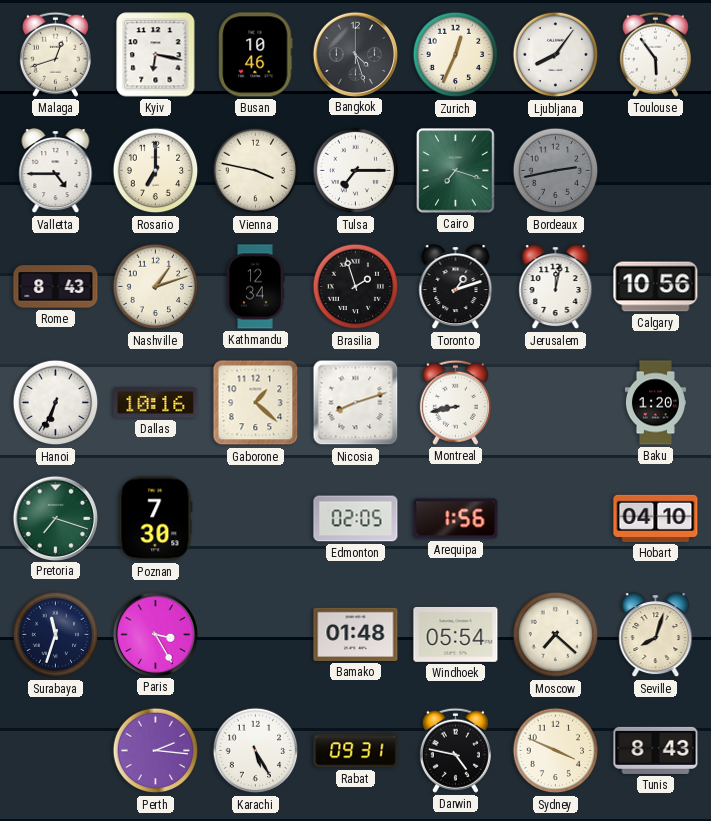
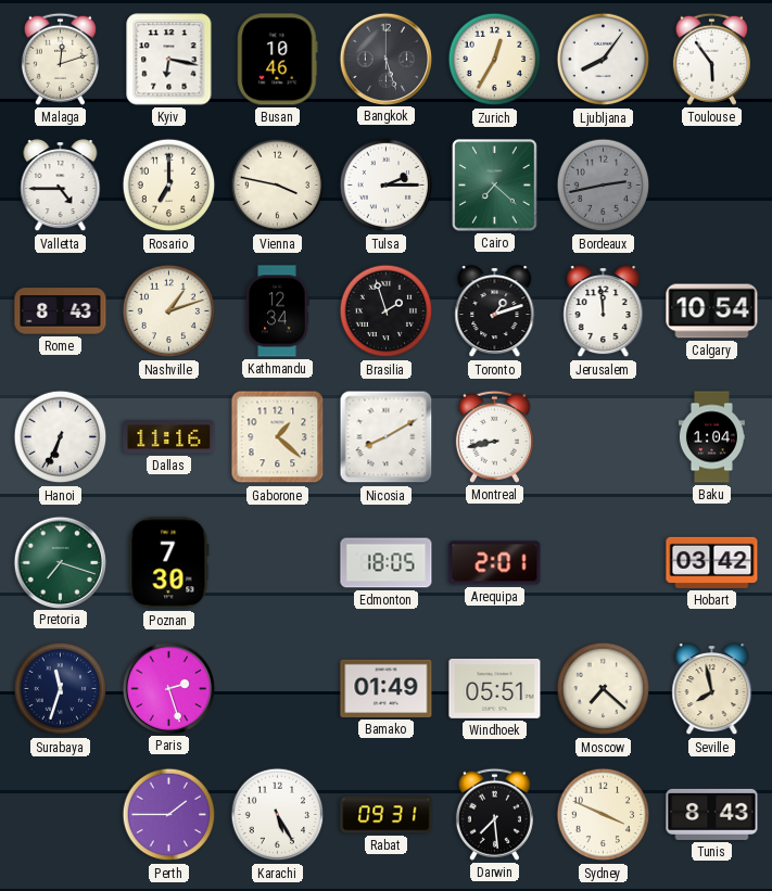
Malaga: 12:42 -> 12:12 (60, 59)
Bangkok: 4:27 -> 5:27 (385, 59)
Zurich: 12:34 -> 12:35 (495, 60)
Tulsa: 7:15 -> 2:15 (387, 186)
Cairo: 7:18 -> 7:22 (495, 186)
Jerusalem: 12:02 -> 11:59 (604, 311)
Calgary: 10:56 -> 10:54 (712, 311)
Dallas: 10:16 -> 11:16 (169, 437)
Nicosia: 8:12 -> 8:10 (387, 437)
Baku: 1:20 -> 1:04 (711, 437)
Edmonton: 02:05 -> 18:05 (387, 563)
Arequipa: 1:56 -> 2:01 (495, 563)
Hobart: 04:10 -> 03:42 (712, 562)
Paris: 3:25 -> 2:27 (168, 688)
Bamako: 01:48 -> 01:49 (387, 688)
Windhoek: 05:54 -> 05:51 (495, 688)
Seville: 8:03 -> 7:58 (712, 689)
Perth: 2:16 -> 1:45 (169, 815)
Darwin: 4:47 -> 7:29 (494, 814)
